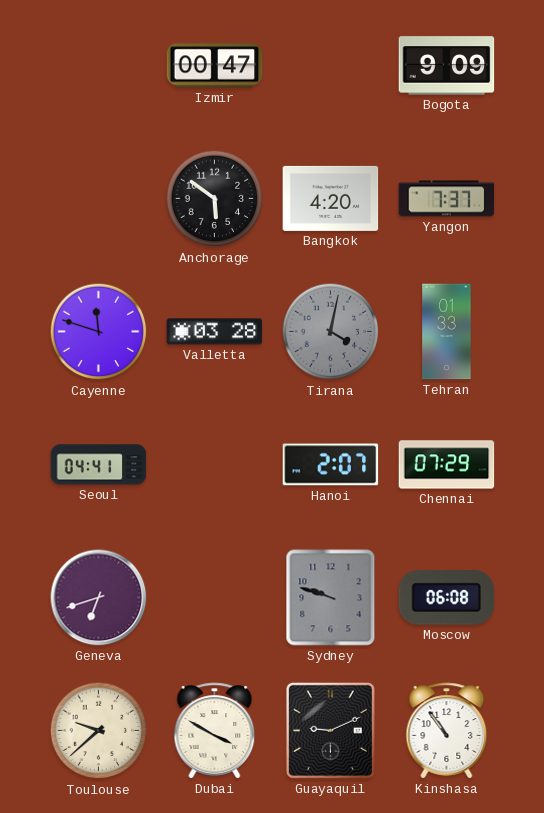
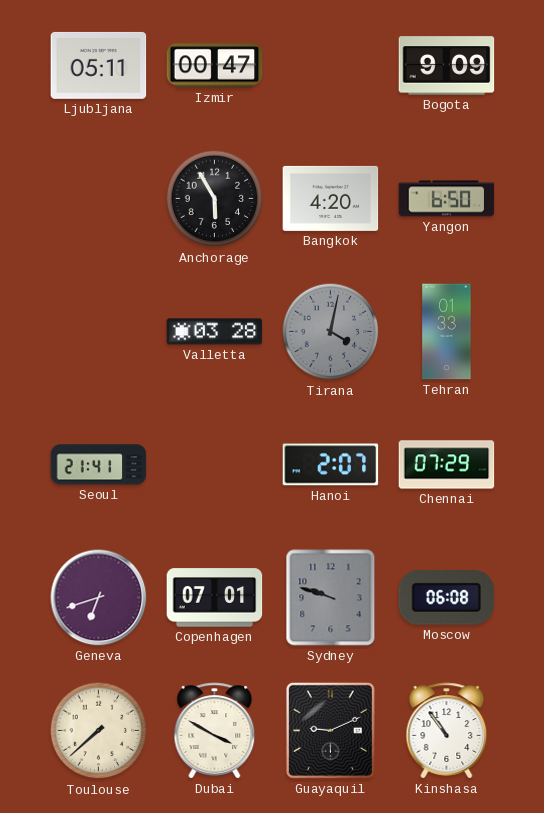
Ljubljana: none -> 05:11 (99, 65)
Anchorage: 5:51 -> 5:55 (215, 199)
Yangon: 7:37 -> 6:50 (447, 199)
Cayenne: 11:48 -> none (99, 332)
Seoul: 04:41 -> 21:41 (99, 465)
Copenhagen: none -> 07:01 (215, 598)
Toulouse: 9:38 -> 7:38 (99, 731)
